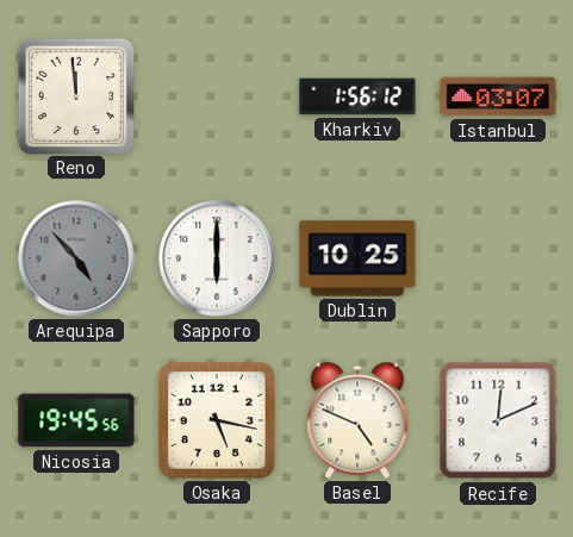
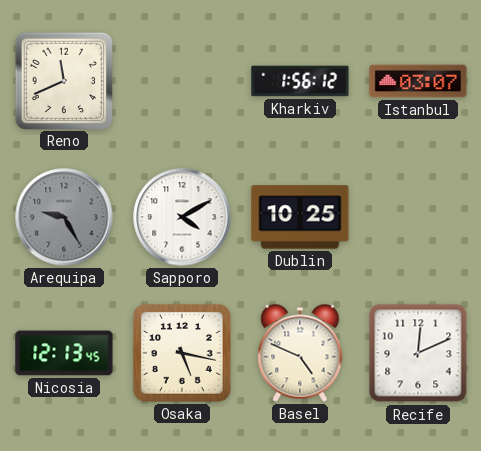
Reno: 11:59 -> 11:41 (63, 80)
Arequipa: 4:53 -> 9:25 (64, 217)
Sapporo: 6:00 -> 4:10 (182, 217)
Nicosia: 19:45 -> 12:13 (64, 353)
